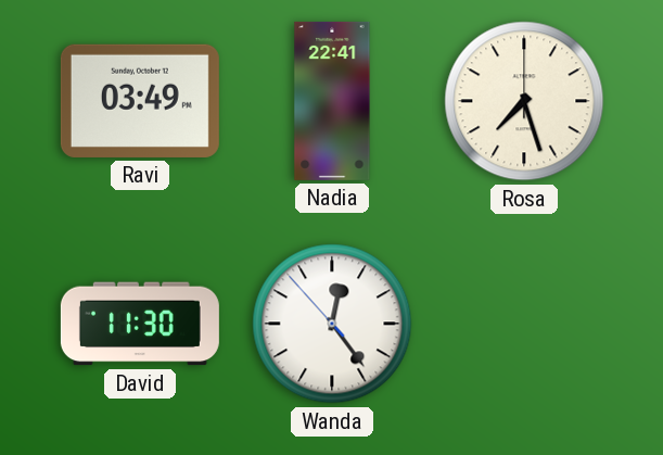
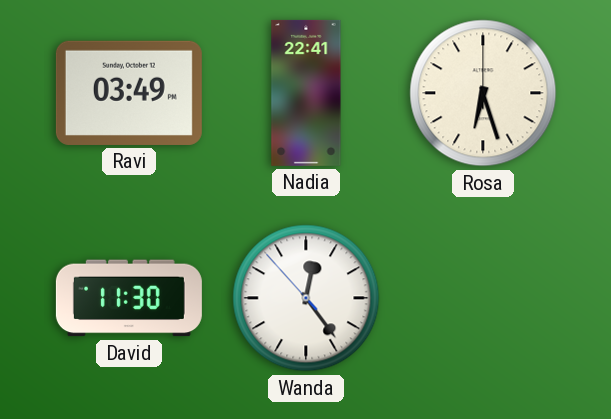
Rosa: 7:27 -> 6:27 (483, 93)
